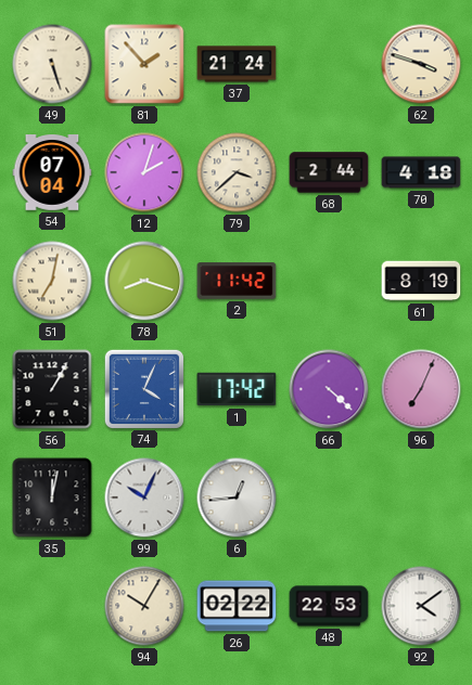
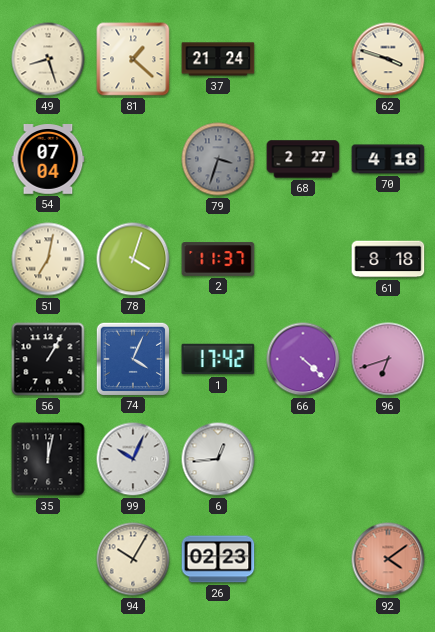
49: 5:27 -> 8:27 (48, 59)
81: 1:53 -> 1:22 (133, 59)
12: 2:03 -> none (144, 172)
79: 3:38 -> 3:33 (218, 159)
79 dial: cream -> grey (218, 159)
68: 2:44 -> 2:27 (303, 159)
78: 8:18 -> 4:03 (133, 259)
2: 11:42 -> 11:37 (218, 259)
61: 8:19 -> 8:18 (388, 259)
96: 7:04 -> 6:42 (388, 359)
26: 02:22 -> 02:23 (218, 559)
48: 22:53 -> none (329, 606)
92 dial: white -> salmon (388, 559)
